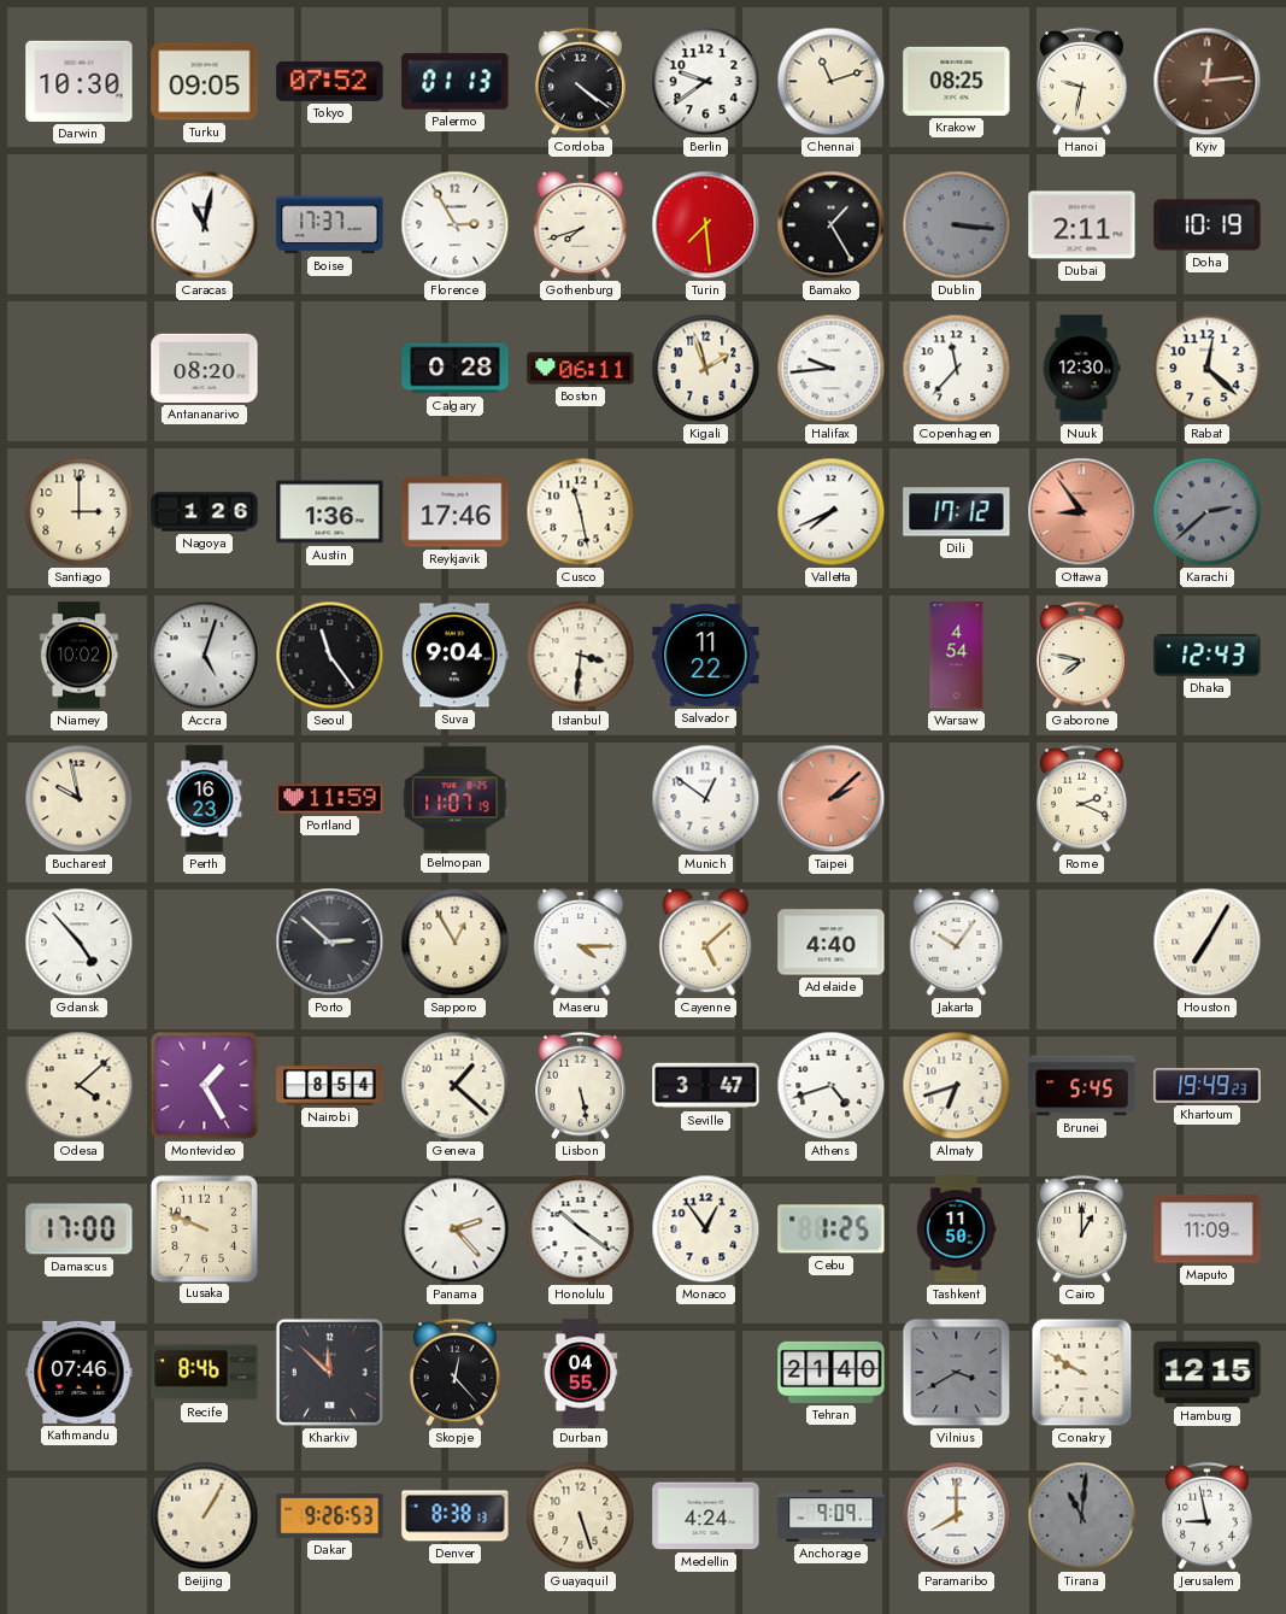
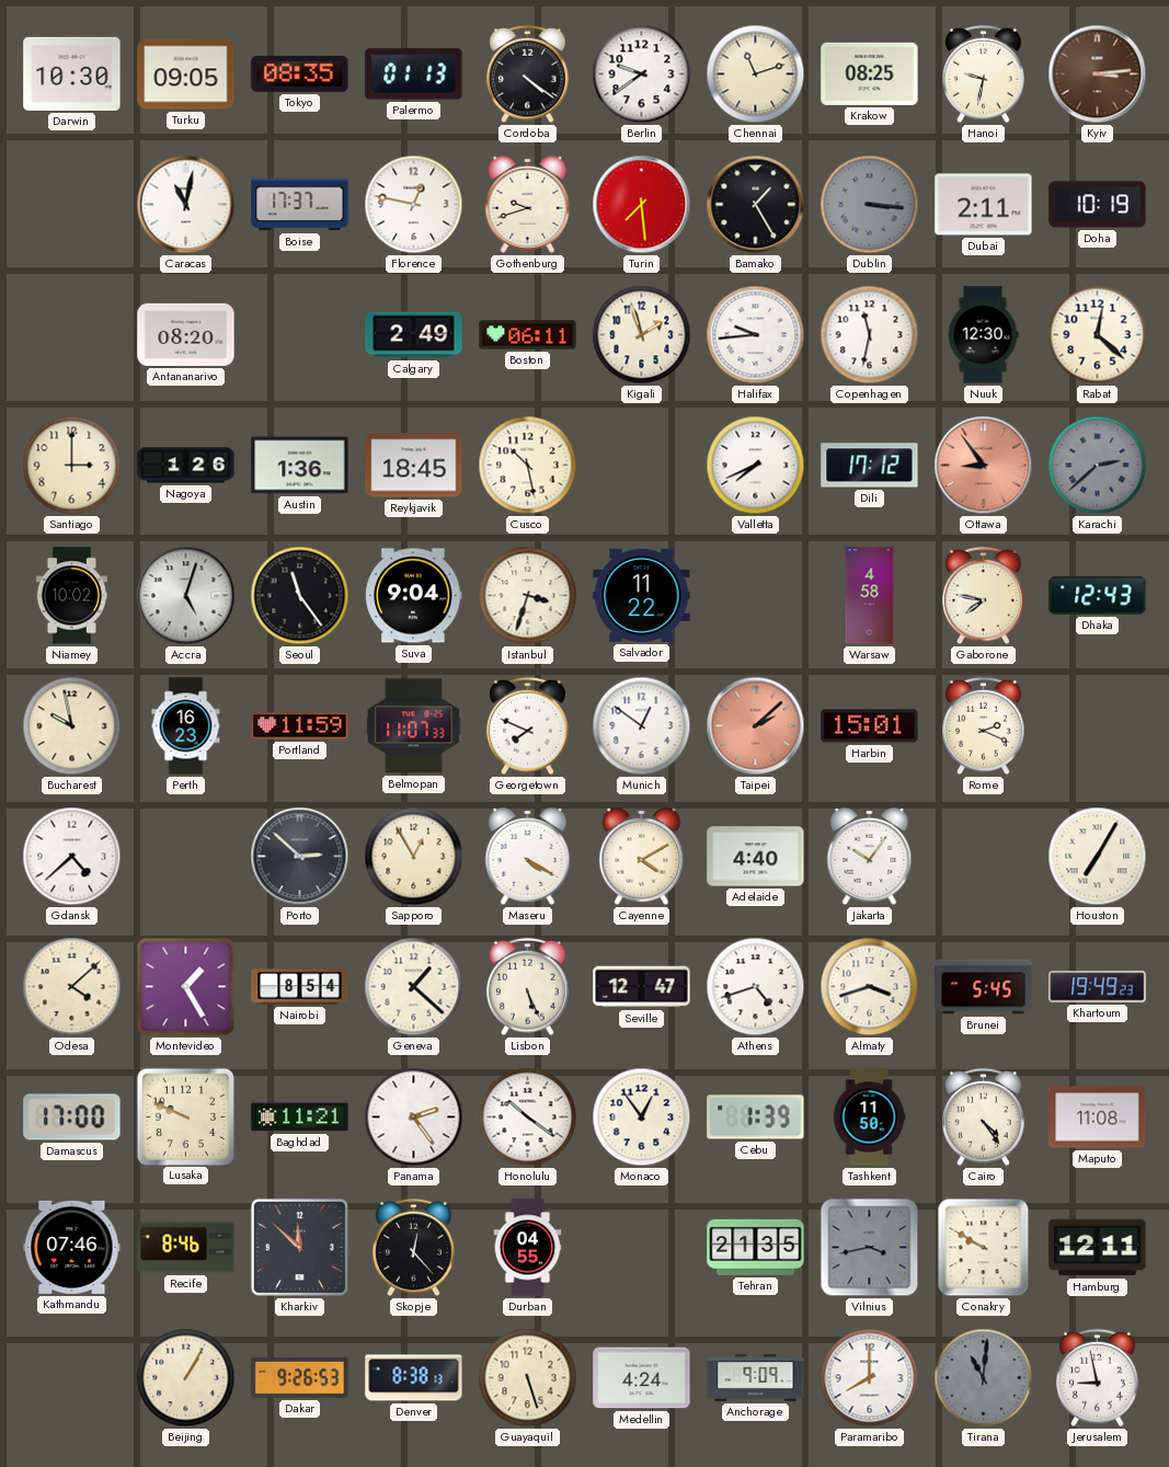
Tokyo: 07:52 -> 08:35 (300, 73)
Kyiv: 12:14 -> 3:14 (1098, 75)
Florence: 2:55 -> 12:47 (414, 205)
Gothenburg: 7:42 -> 9:42 (528, 204)
Calgary: 0:28 -> 2:49 (414, 335)
Copenhagen: 11:37 -> 11:32 (870, 335)
Reykjavik: 17:46 -> 18:45 (414, 466)
Cusco: 11:28 -> 10:28 (528, 466)
Istanbul: 3:31 -> 3:33 (528, 596)
Warsaw: 4:54 -> 4:58 (870, 596)
Belmopan: 11:07:19 -> 11:07:33 (414, 726)
Georgetown: none -> 7:49 (528, 726)
Harbin: none -> 15:01 (870, 726)
Gdansk: 4:53 -> 4:38 (72, 857)
Maseru: 4:15 -> 4:20 (528, 856)
Cayenne: 5:08 -> 4:10 (642, 856)
Lisbon: 5:28 -> 5:26 (528, 987)
Seville: 3:47 -> 12:47 (642, 987)
Almaty: 6:42 -> 3:42 (870, 987)
Baghdad: none -> 11:21 (300, 1118)
Panama: 2:23 -> 2:24 (414, 1118)
Cebu: 1:25 -> 1:39 (756, 1118)
Cairo: 1:00 -> 4:24 (984, 1118)
Maputo: 11:09 -> 11:08 (1098, 1118)
Tehran: 21:40 -> 21:35 (756, 1247)
Vilnius: 3:40 -> 3:43 (870, 1248)
Hamburg: 12:15 -> 12:11 (1098, 1248)
